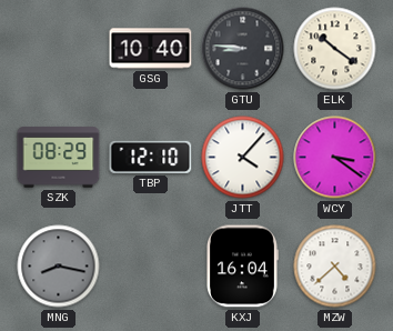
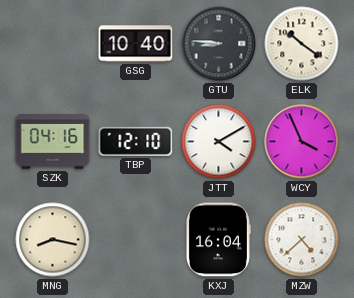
SZK: 08:29 -> 04:16 (53, 142)
JTT: 4:07 -> 4:10 (219, 142)
WCY: 3:21 -> 3:56 (302, 142)
MNG dial: grey -> cream (53, 240)
